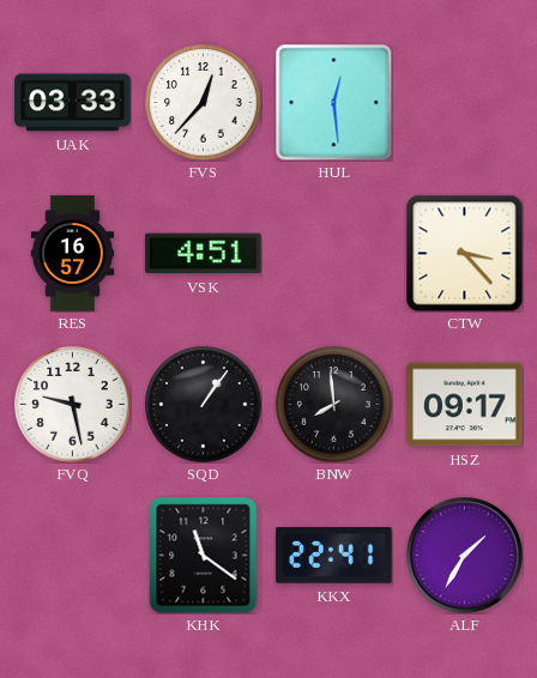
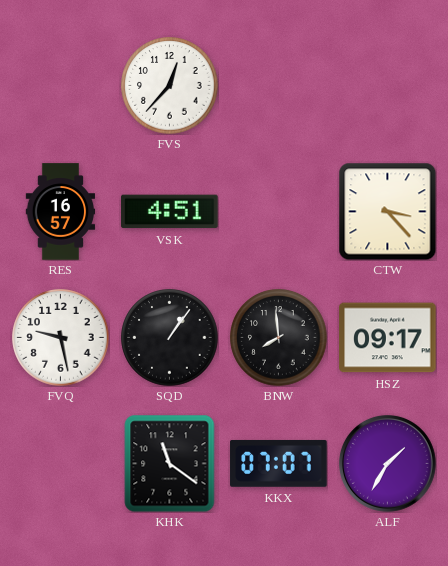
UAK: 03:33 -> none (73, 103)
HUL: 12:29 -> none (333, 102)
KKX: 22:41 -> 07:07 (279, 464)
